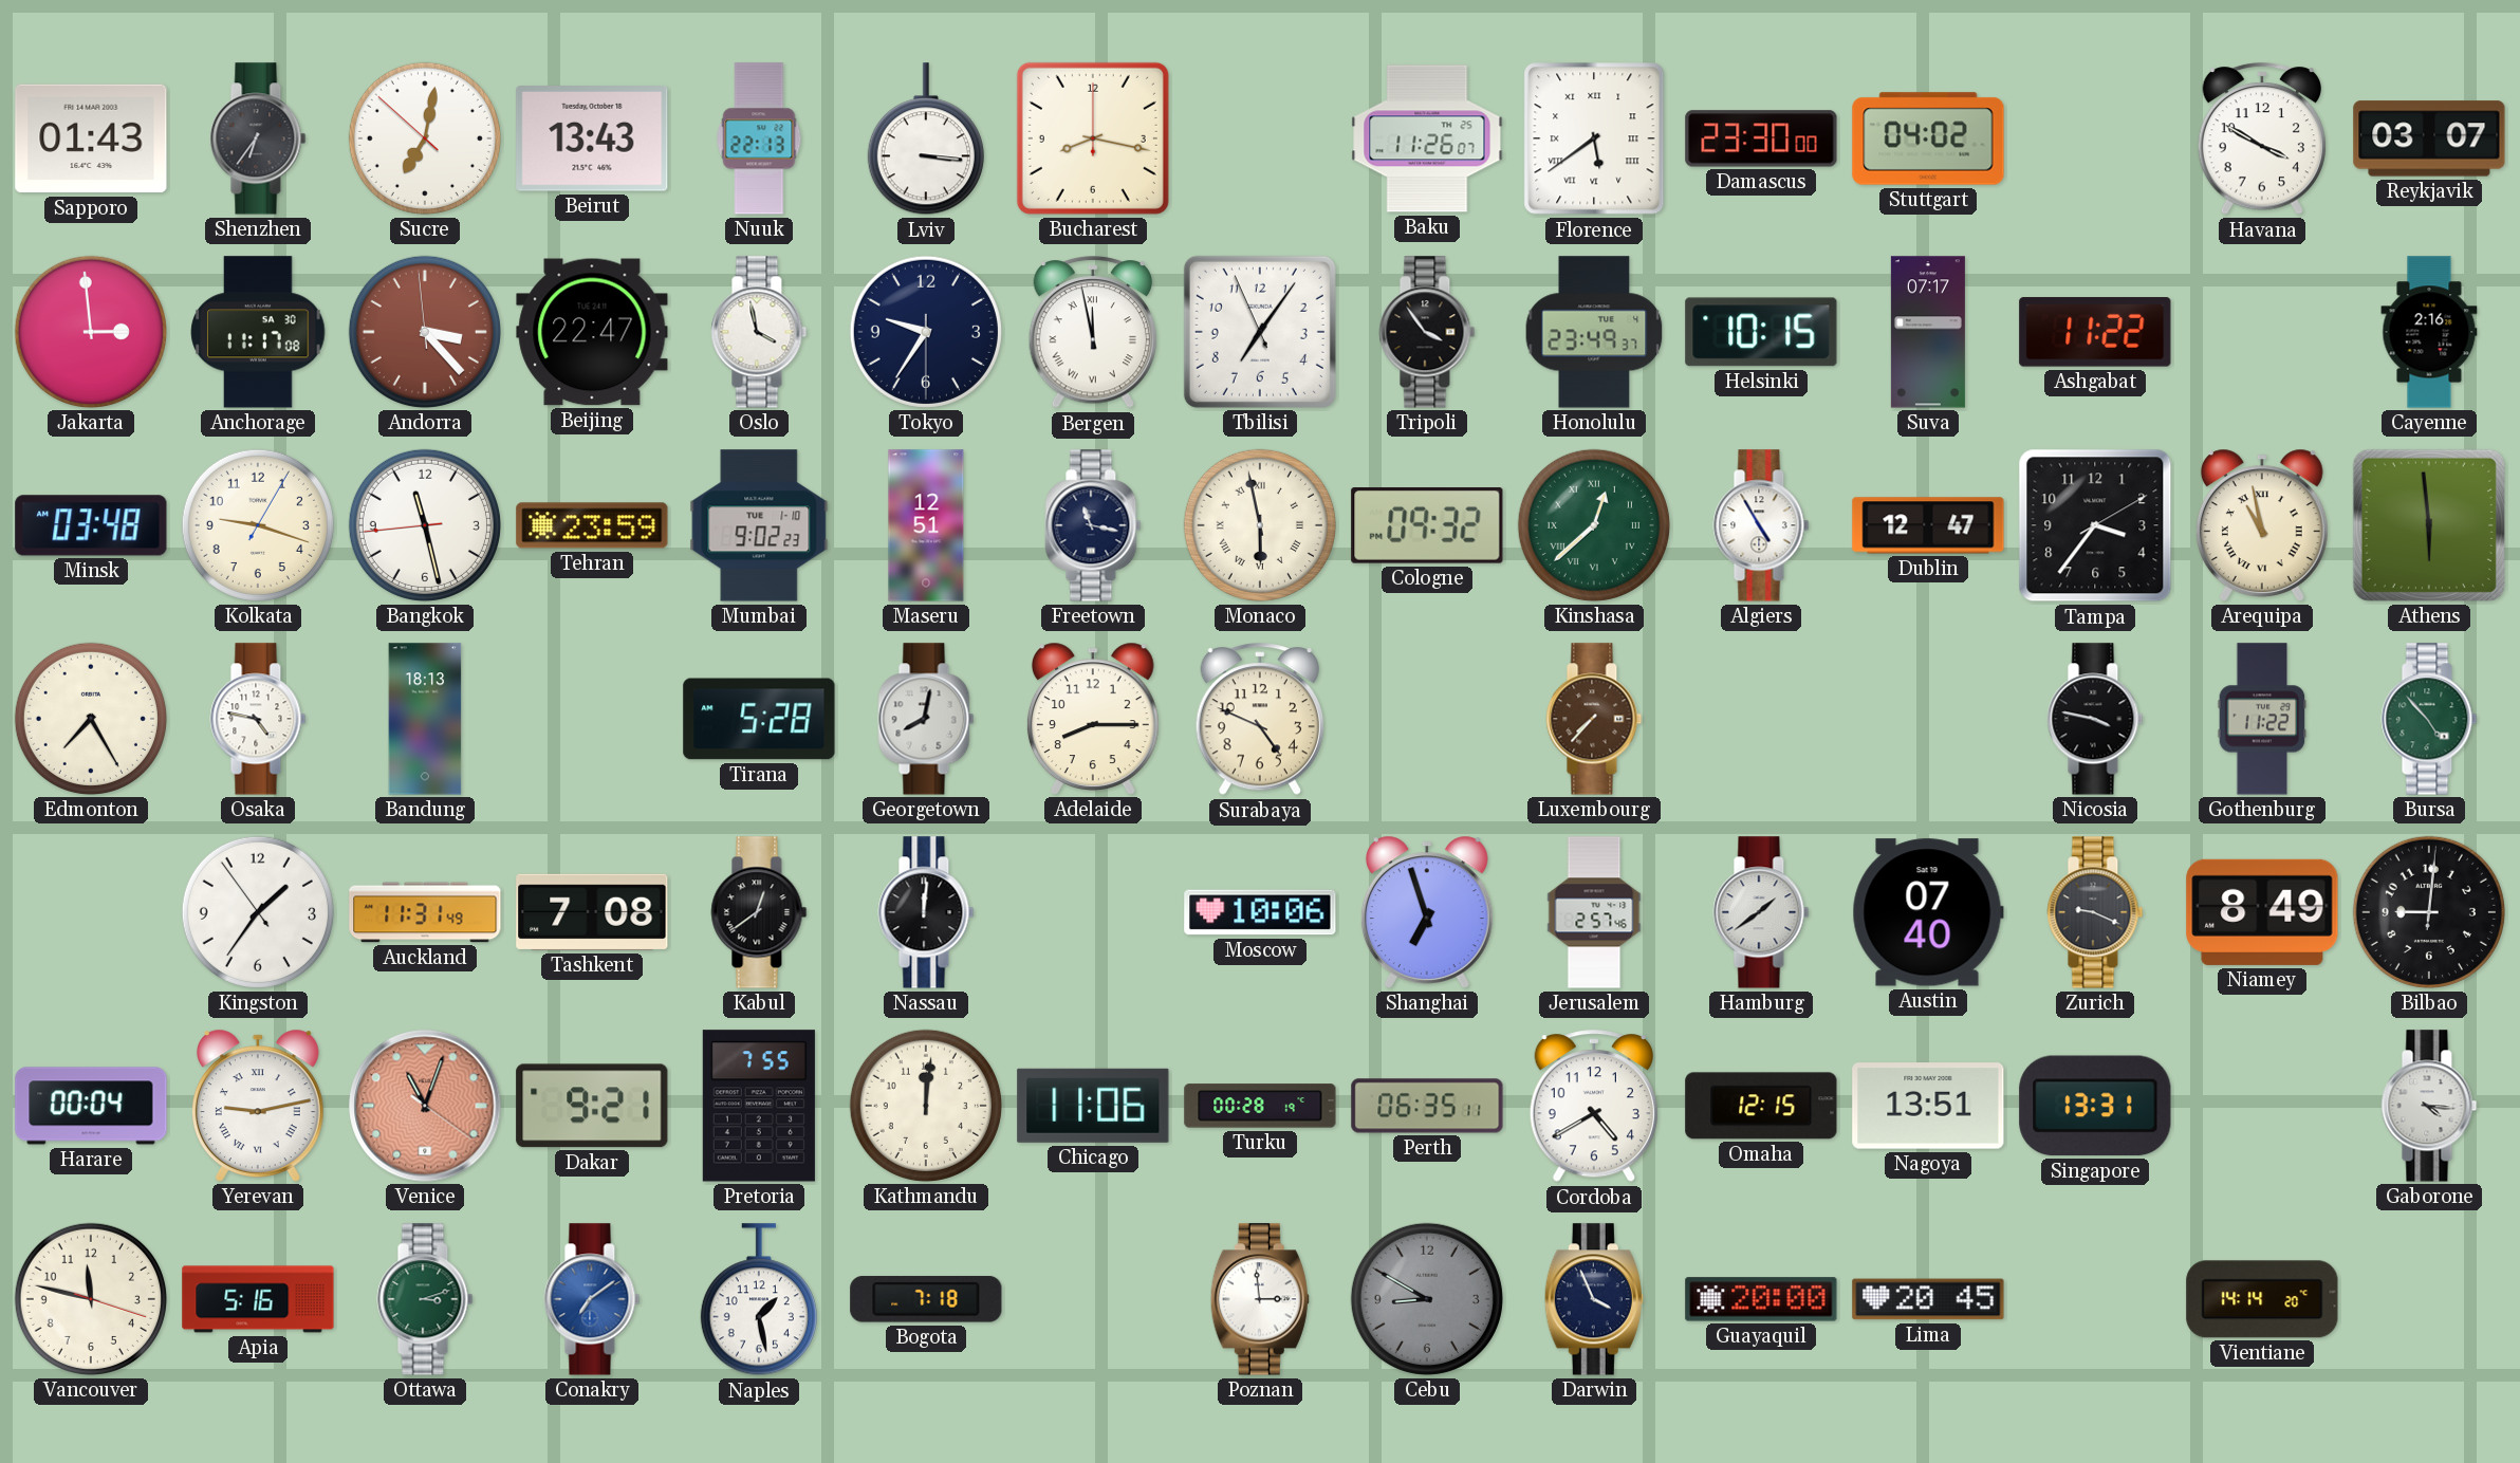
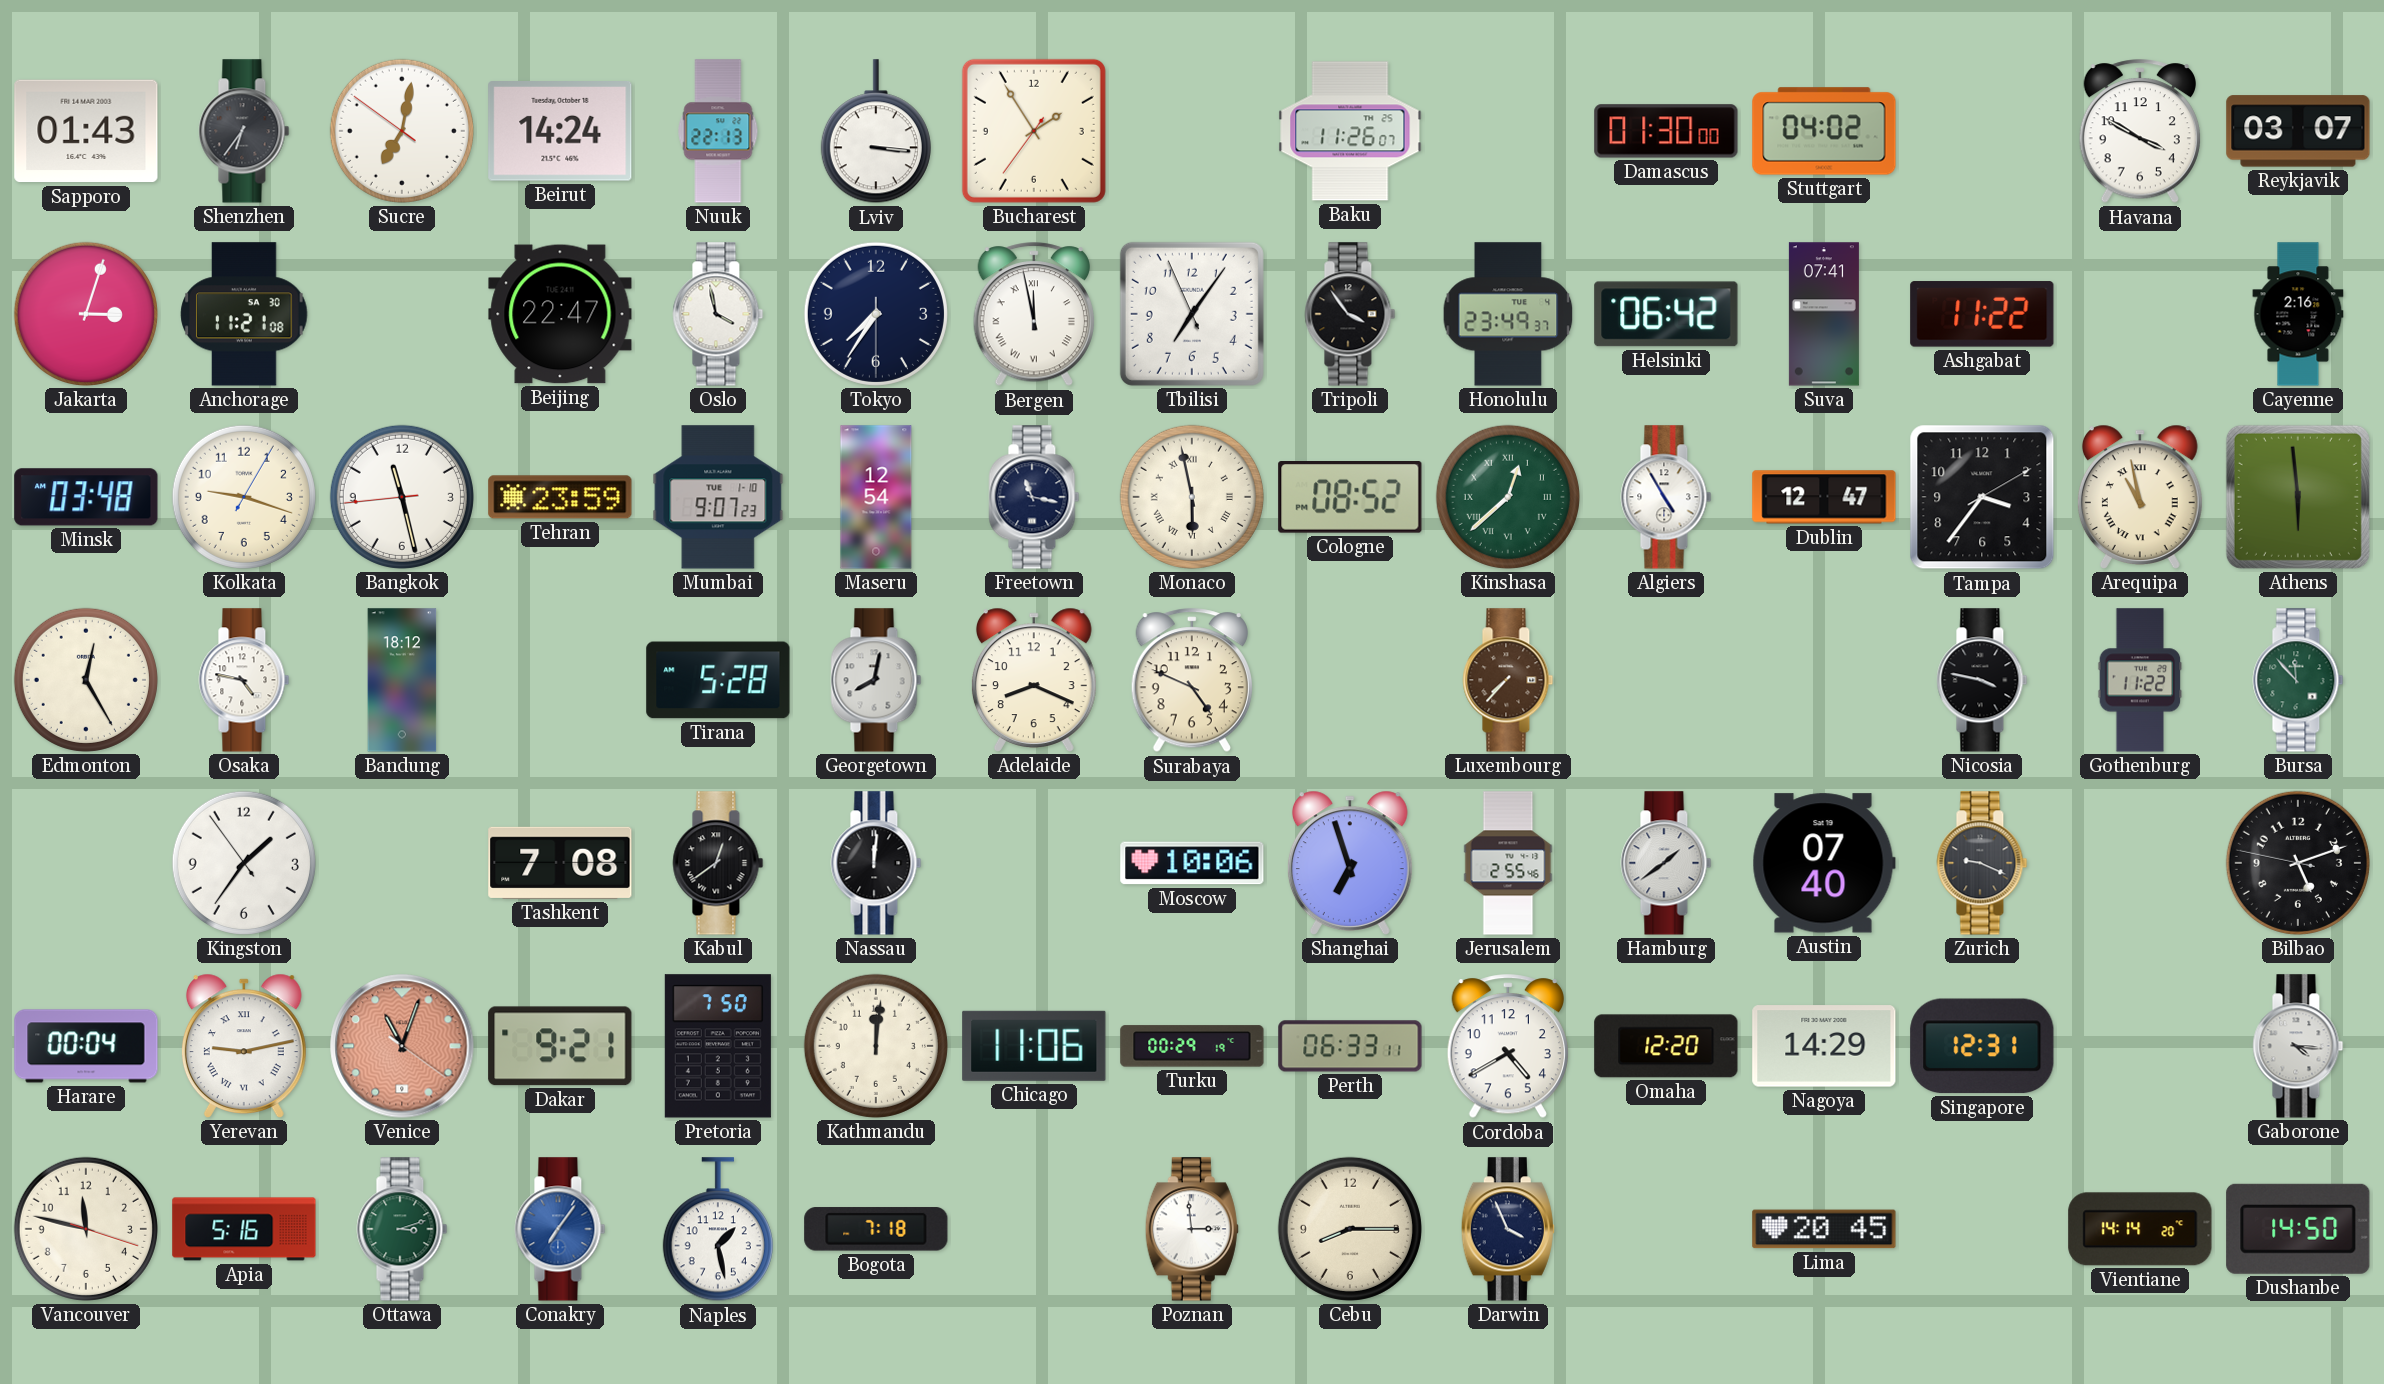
Sucre: 7:01:52 -> 7:01:51 (402, 131)
Beirut: 13:43 -> 14:24 (560, 132)
Bucharest: 8:17 -> 1:54 (1034, 131)
Florence: 5:39 -> none (1594, 138)
Damascus: 23:30 -> 01:30 (1666, 131)
Jakarta: 2:59 -> 3:03 (86, 314)
Anchorage: 11:17 -> 11:21 (244, 314)
Andorra: 3:22 -> none (425, 332)
Tokyo: 9:35 -> 7:35 (876, 314)
Helsinki: 10:15 -> 06:42 (1666, 314)
Suva: 07:17 -> 07:41 (1824, 314)
Mumbai: 9:02 -> 9:07 (718, 497)
Maseru: 12:51 -> 12:54 (876, 497)
Cologne: 09:32 -> 08:52 (1350, 498)
Edmonton: 7:25 -> 12:25 (86, 680)
Bandung: 18:13 -> 18:12 (402, 680)
Adelaide: 8:15 -> 8:19 (1034, 680)
Bursa: 4:53 -> 11:53 (2298, 680)
Auckland: 11:31 -> none (425, 912)
Jerusalem: 2:57 -> 2:55 (1508, 863)
Niamey: 8:49 -> none (2262, 912)
Bilbao: 9:01 -> 5:11 (2298, 863)
Pretoria: 7:55 -> 7:50 (718, 1046)
Turku: 00:28 -> 00:29 (1192, 1046)
Perth: 06:35 -> 06:33 (1350, 1046)
Omaha: 12:15 -> 12:20 (1666, 1046)
Nagoya: 13:51 -> 14:29 (1824, 1046)
Singapore: 13:31 -> 12:31 (1982, 1046)
Conakry: 7:09 -> 7:06 (560, 1229)
Cebu: 8:50 -> 8:15 (1350, 1229)
Cebu dial: grey -> cream (1350, 1229)
Guayaquil: 20:00 -> none (1761, 1299)
Dushanbe: none -> 14:50 (2298, 1229)
